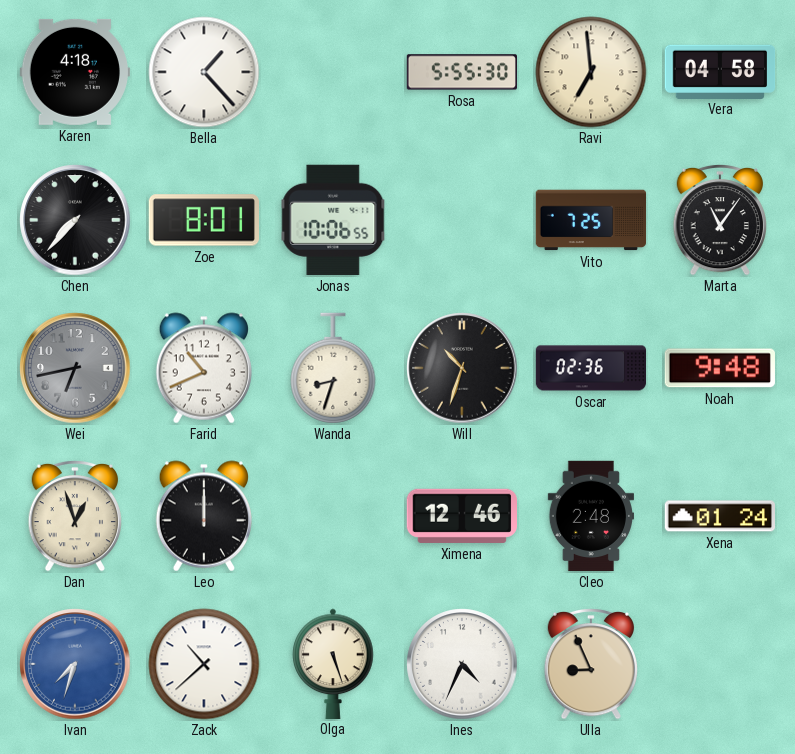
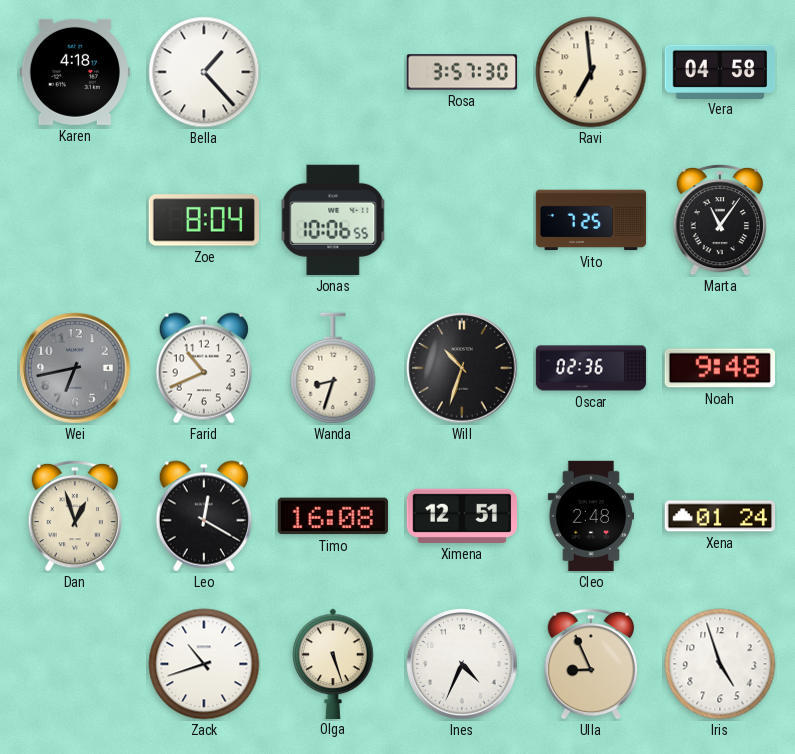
Rosa: 5:55 -> 3:57 (461, 72)
Chen: 7:37 -> none (75, 220)
Zoe: 8:01 -> 8:04 (203, 220)
Leo: 12:00 -> 12:20 (204, 516)
Timo: none -> 16:08 (332, 516)
Ximena: 12:46 -> 12:51 (461, 516)
Ivan: 7:33 -> none (75, 664)
Zack: 10:38 -> 10:42 (204, 664)
Iris: none -> 4:57 (720, 664)
